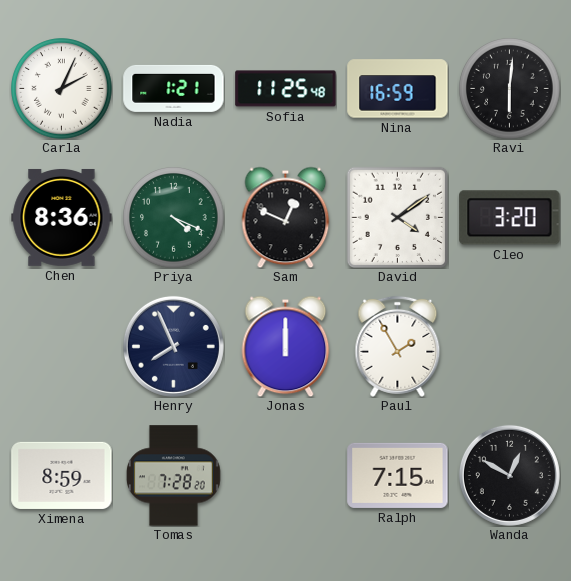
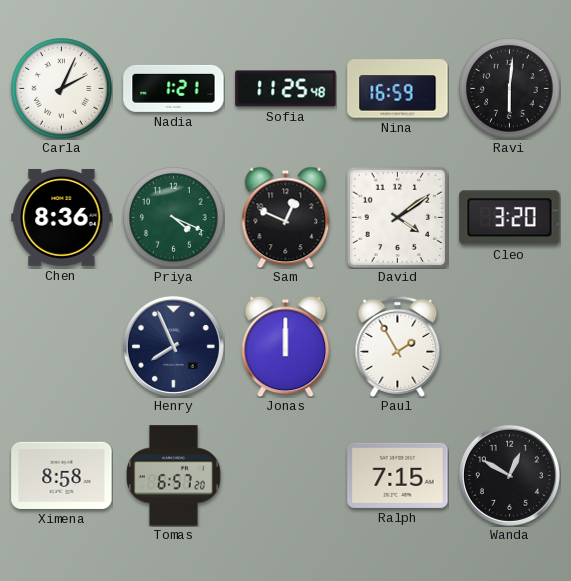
Ximena: 8:59 -> 8:58 (62, 475)
Tomas: 7:28 -> 6:57 (173, 476)
